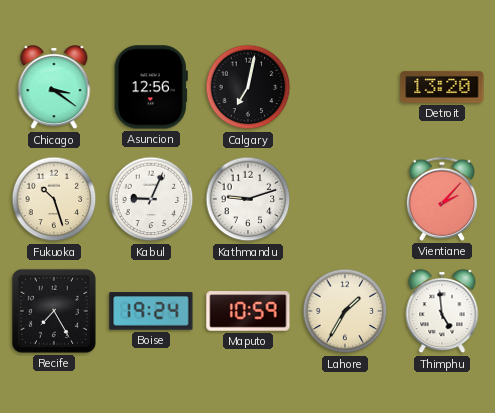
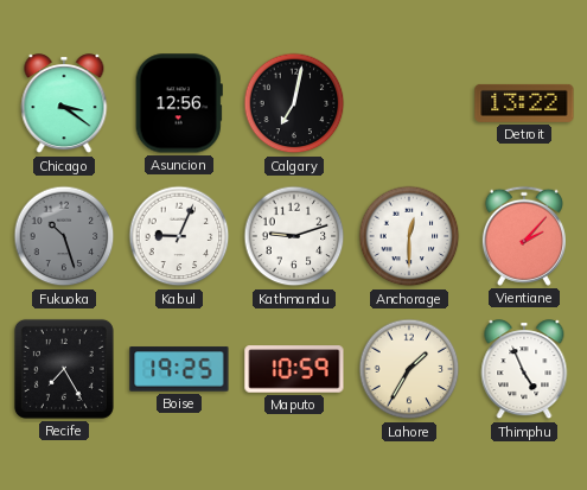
Detroit: 13:20 -> 13:22 (524, 103)
Fukuoka dial: cream -> grey (64, 236)
Anchorage: none -> 12:30 (409, 236)
Boise: 19:24 -> 19:25 (179, 369)
Thimphu: 4:59 -> 4:56 (524, 370)
